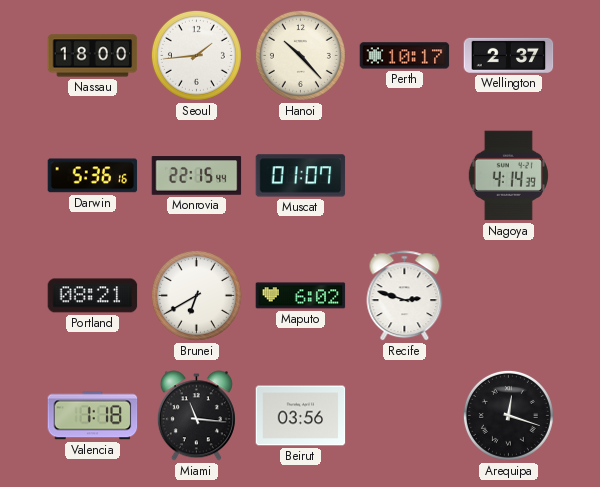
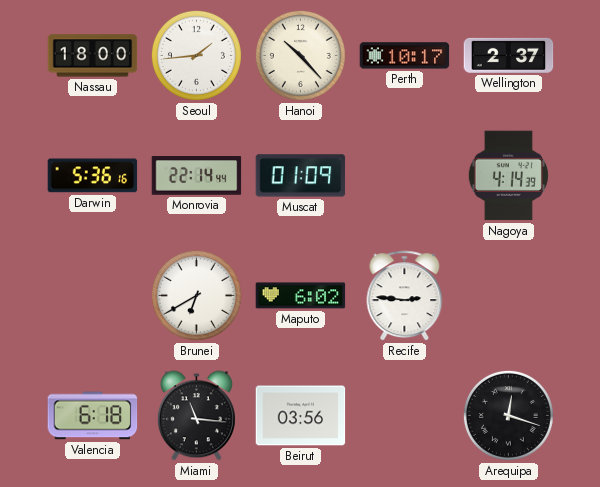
Monrovia: 22:15 -> 22:14 (197, 176)
Muscat: 01:07 -> 01:09 (301, 176)
Portland: 08:21 -> none (93, 296)
Recife: 2:48 -> 2:46 (405, 296)
Valencia: 1:18 -> 6:18 (93, 416)
